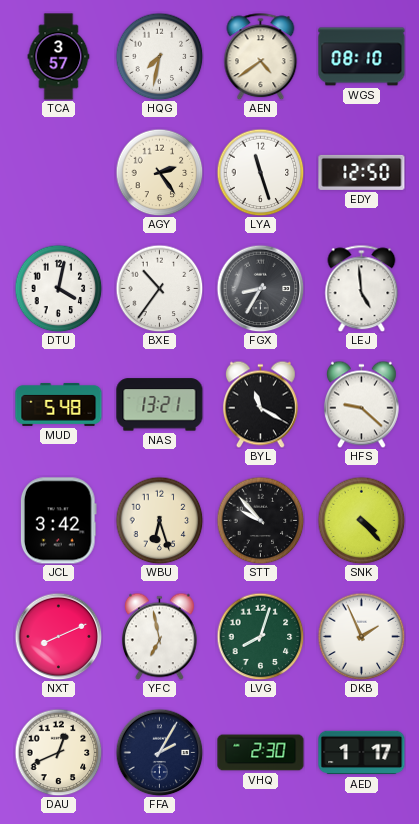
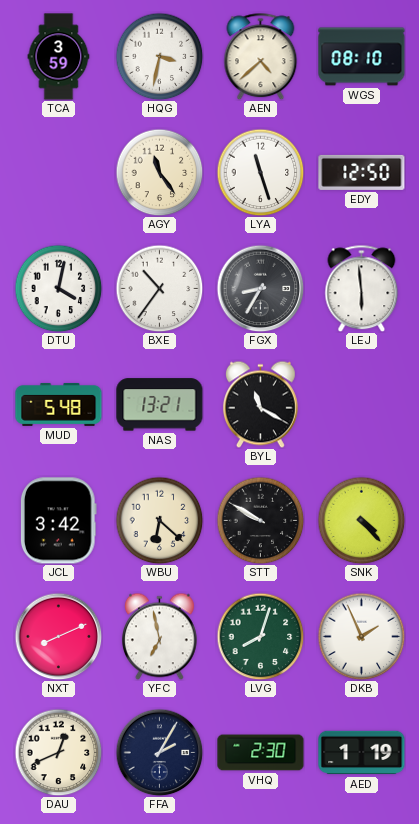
TCA: 3:57 -> 3:59 (59, 57)
HQG: 7:32 -> 3:32 (159, 56)
AEN: 4:39 -> 4:38 (261, 56)
AGY: 2:24 -> 11:24 (159, 172)
LEJ: 4:59 -> 5:59 (362, 288)
HFS: 9:22 -> none (361, 404)
WBU: 6:27 -> 6:22 (159, 520)
STT: 9:53 -> 9:50 (260, 520)
AED: 1:17 -> 1:19 (362, 753)
